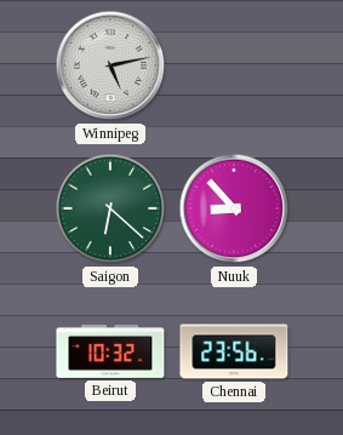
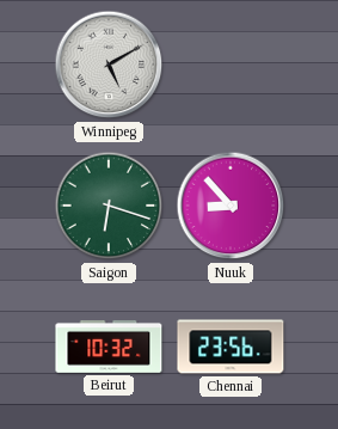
Winnipeg: 5:13 -> 5:10 (109, 65)
Saigon: 6:22 -> 6:18 (109, 206)
